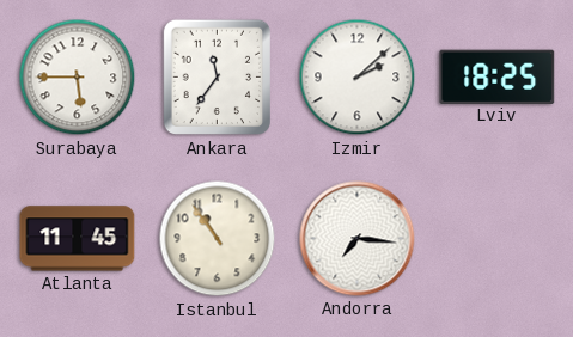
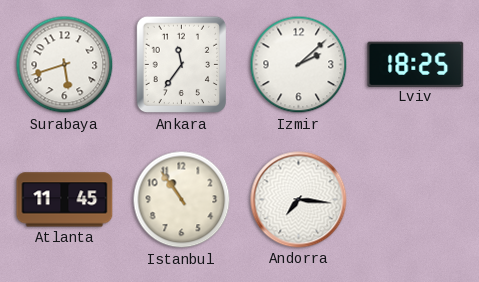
Surabaya: 5:45 -> 5:42 (65, 65)
